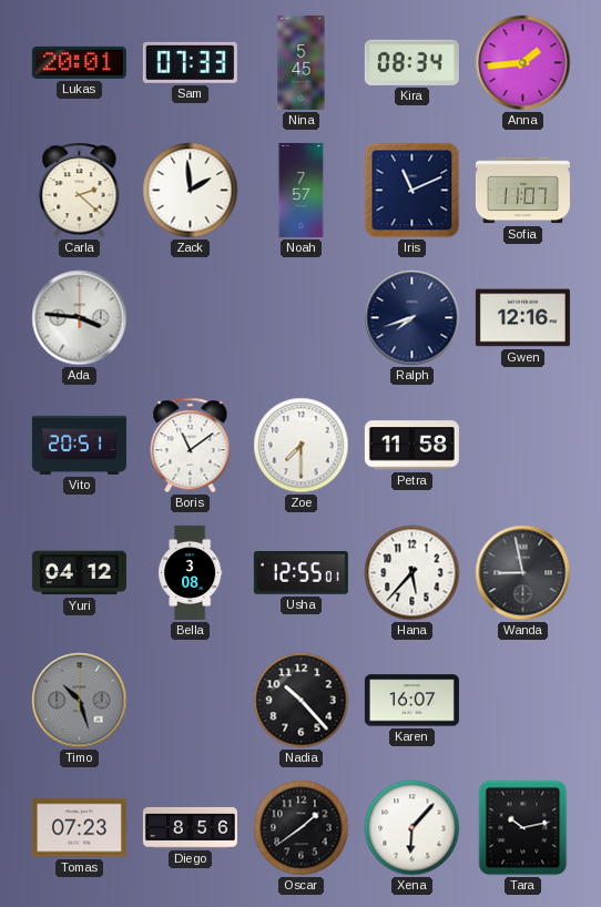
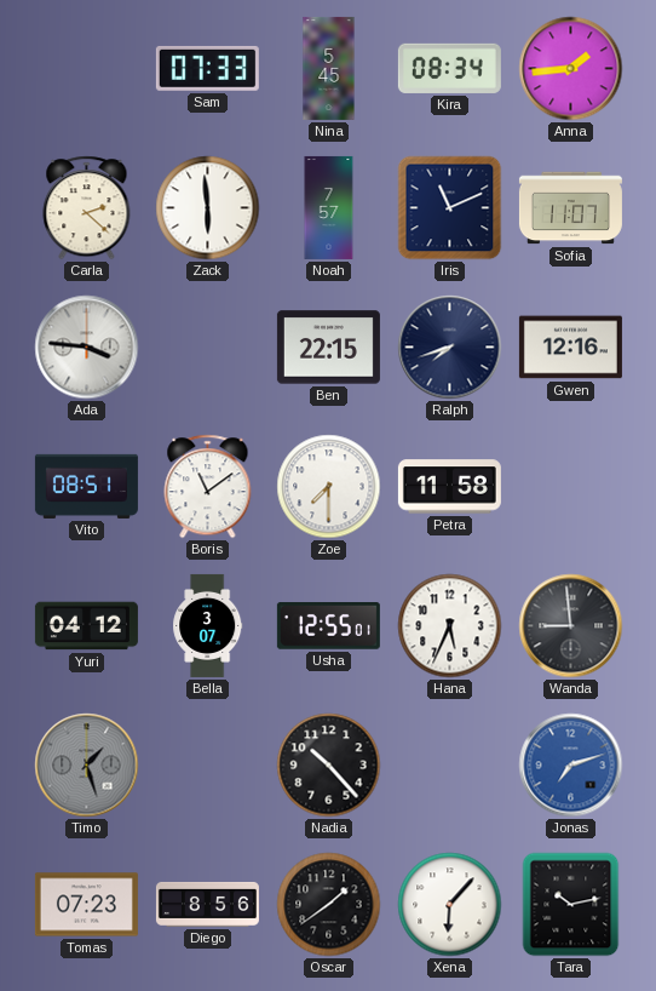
Lukas: 20:01 -> none (79, 62)
Zack: 1:59 -> 5:59 (208, 208)
Ben: none -> 22:15 (328, 348)
Vito: 20:51 -> 08:51 (86, 486)
Bella: 3:08 -> 3:07 (208, 625)
Hana: 5:37 -> 5:34 (450, 626)
Wanda: 8:58 -> 8:59 (571, 626)
Timo: 10:27 -> 1:27 (87, 766)
Karen: 16:07 -> none (411, 701)
Jonas: none -> 7:12 (571, 766)
